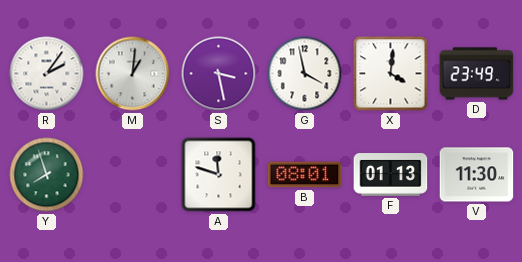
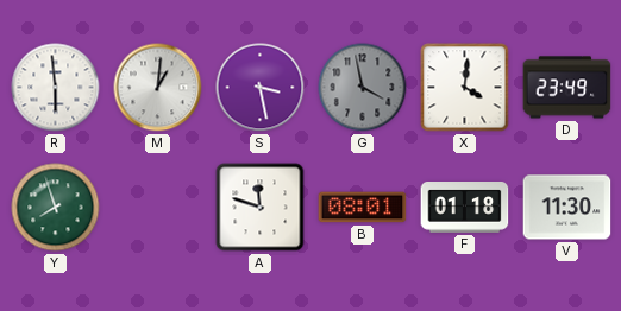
R: 2:06 -> 5:59 (56, 88)
G dial: white -> grey (363, 88)
F: 01:13 -> 01:18 (465, 208)
